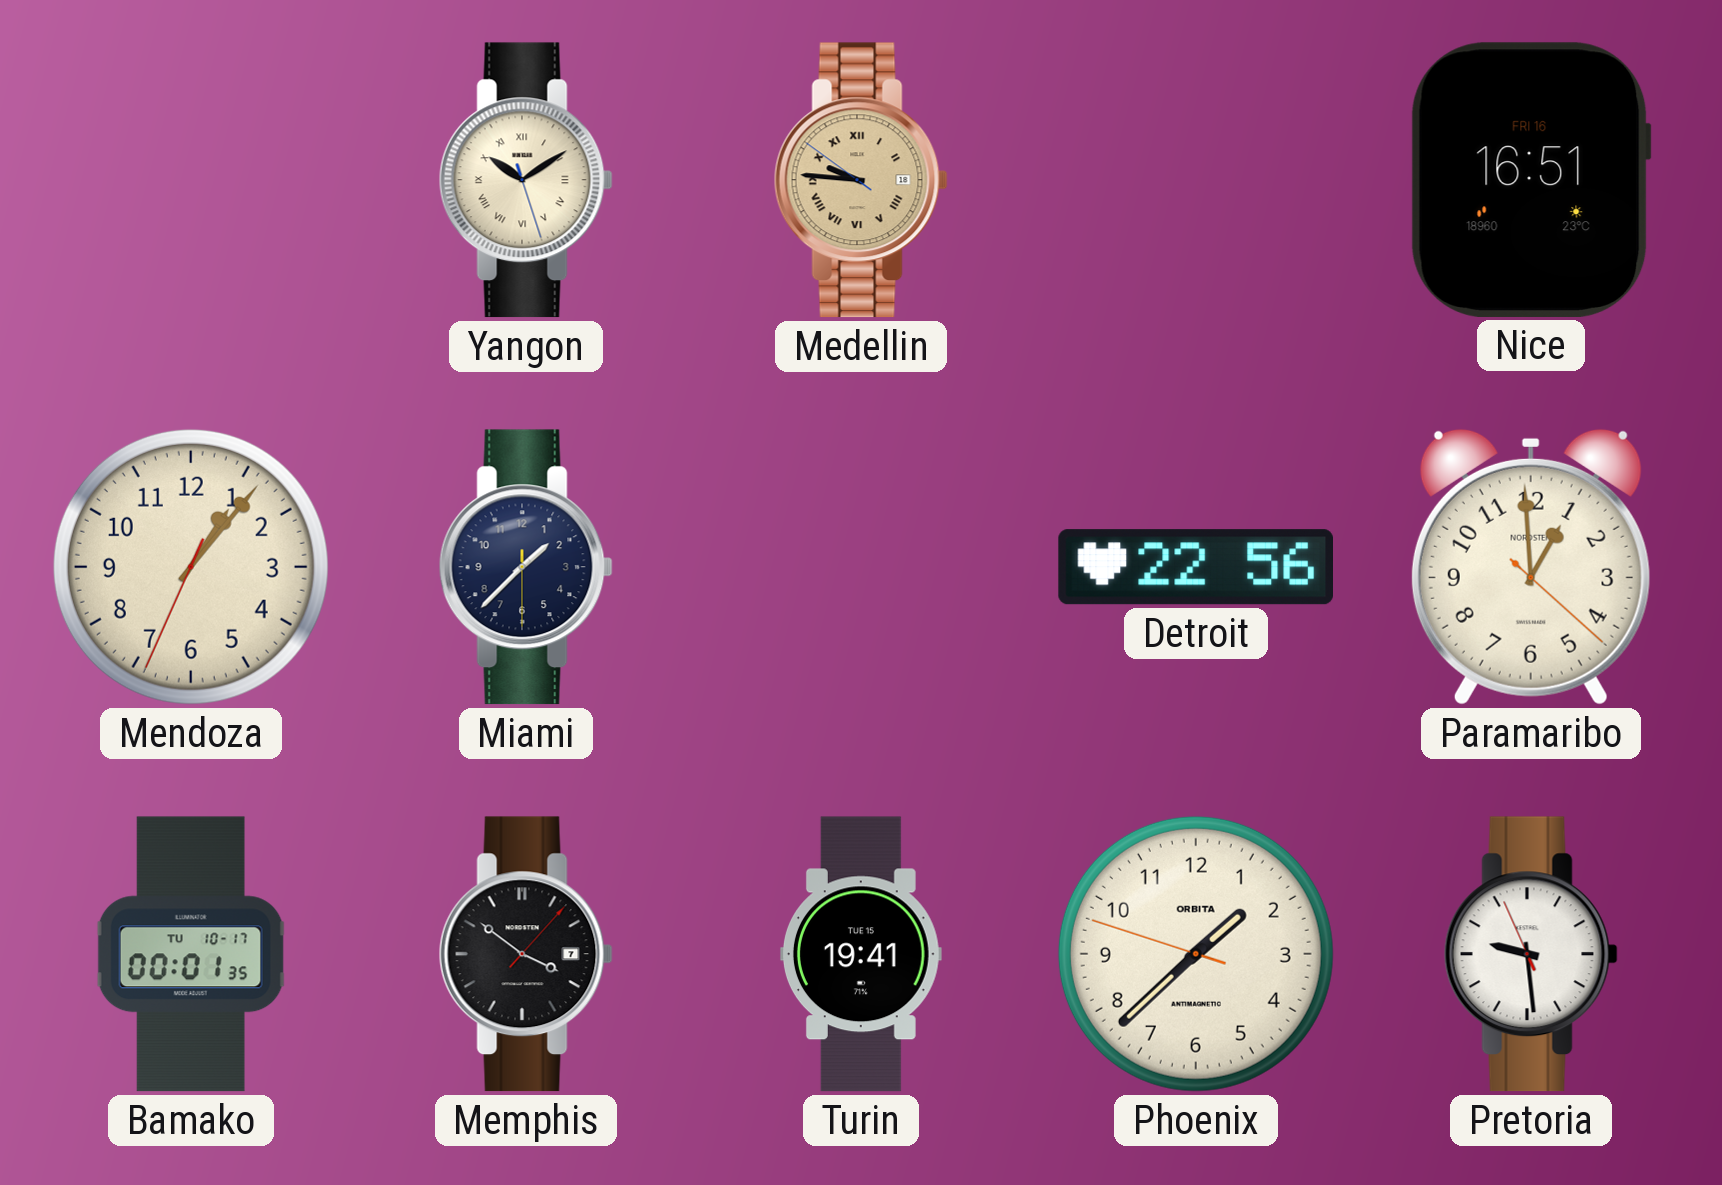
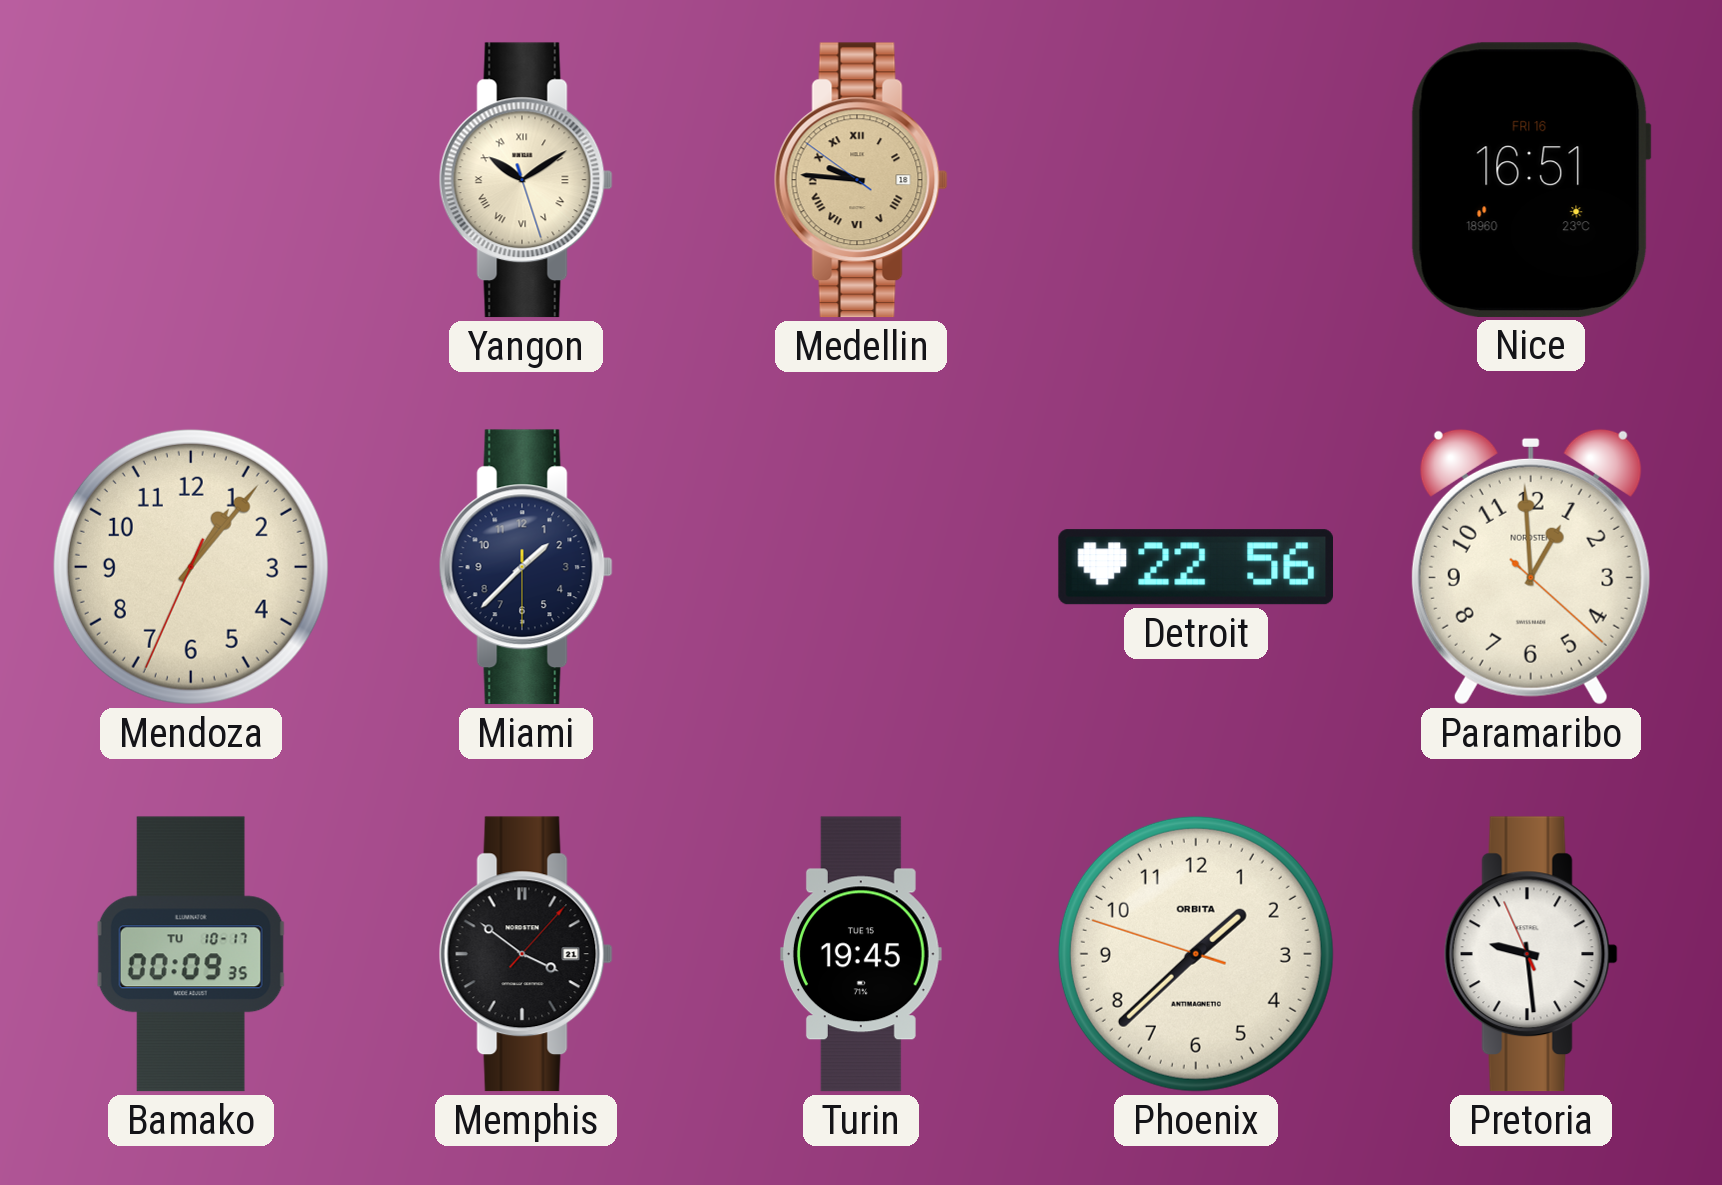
Bamako: 00:01 -> 00:09 (191, 954)
Memphis date: 7 -> 21 (526, 954)
Turin: 19:41 -> 19:45 (861, 954)
